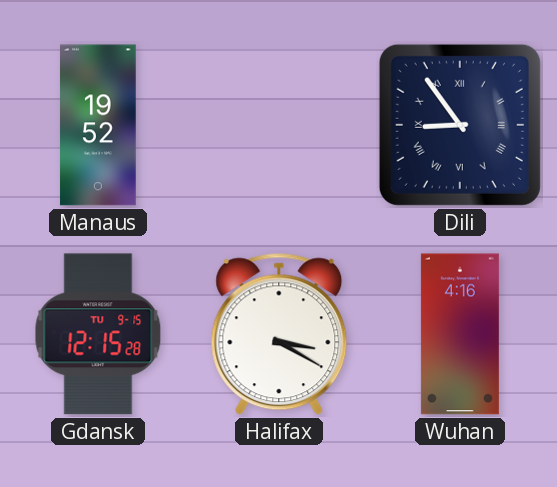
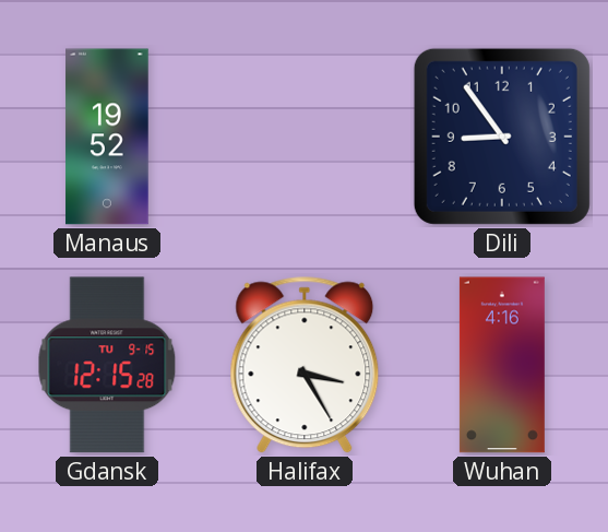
Dili numerals: Roman -> Arabic (502, 137)
Halifax: 3:20 -> 3:25 (305, 365)
